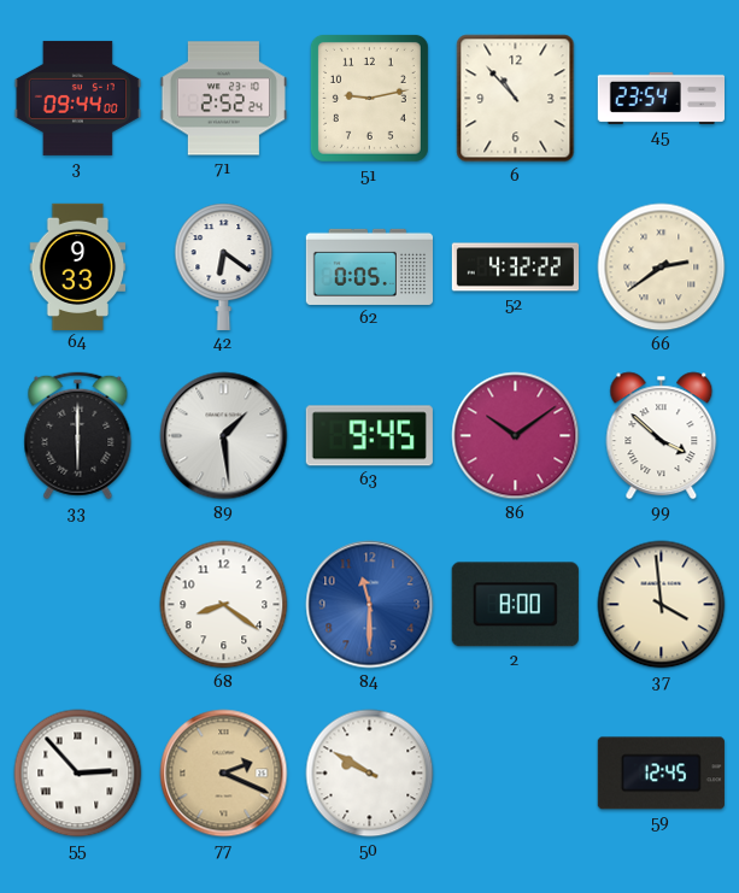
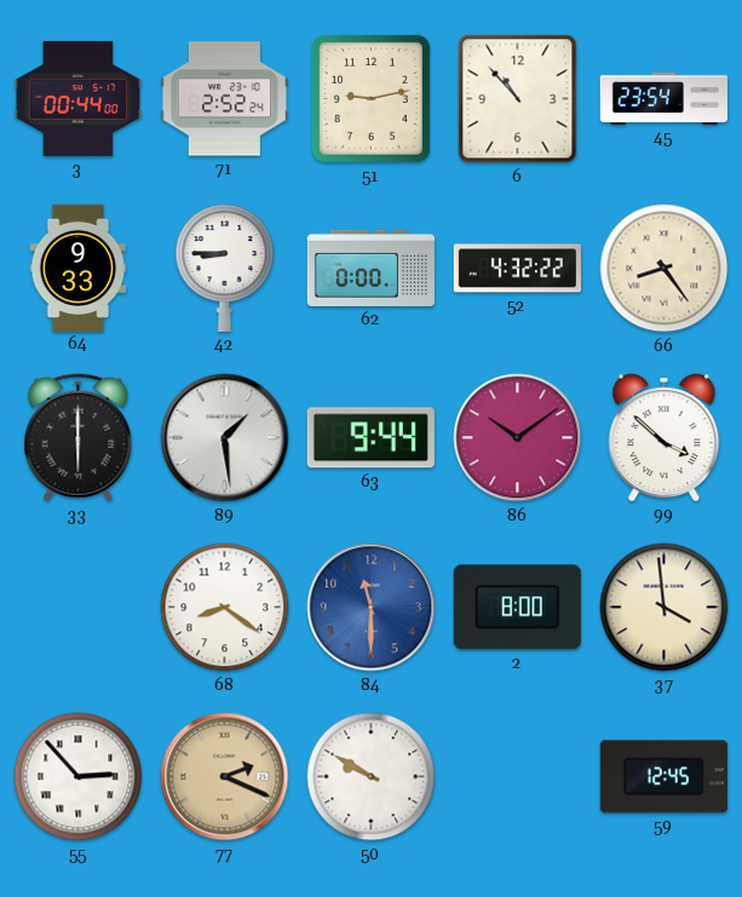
3: 09:44 -> 00:44 (77, 98)
42: 6:21 -> 8:45 (225, 268)
62: 0:05 -> 0:00 (370, 268)
66: 2:39 -> 8:24 (665, 269)
63: 9:45 -> 9:44 (370, 438)
